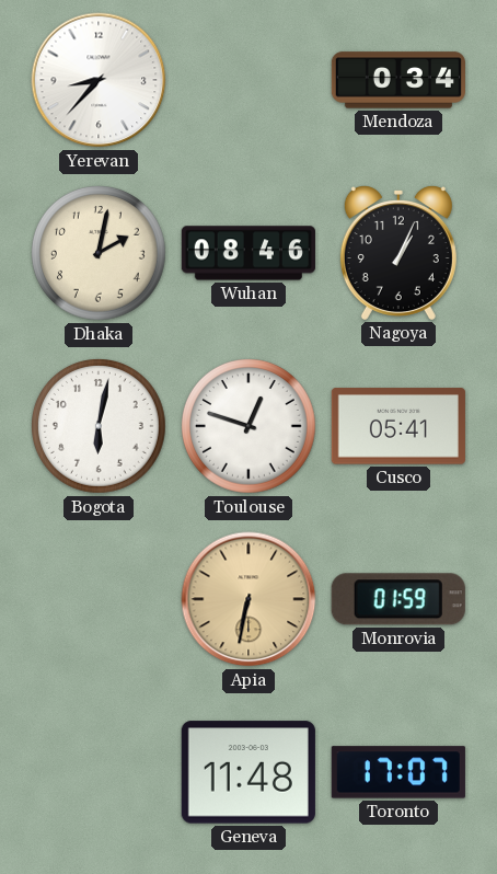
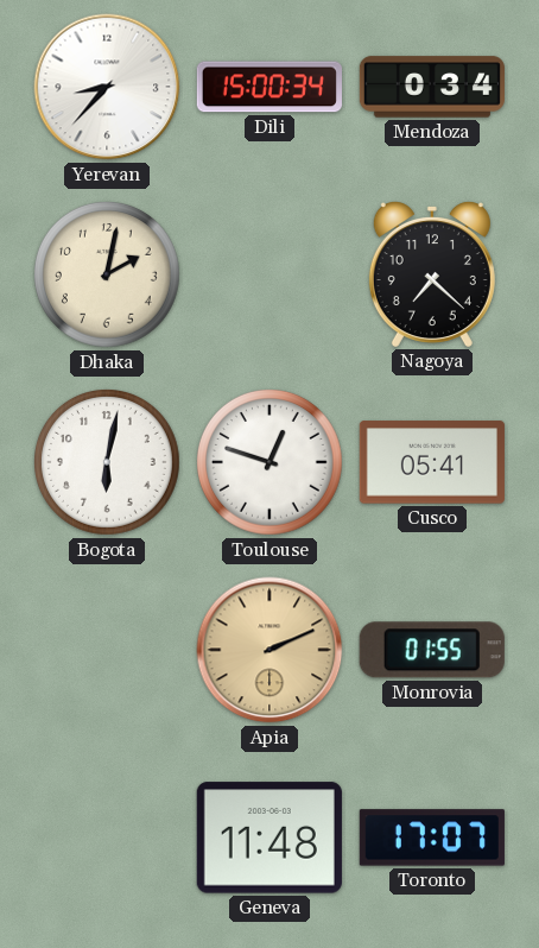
Dili: none -> 15:00 (269, 87)
Wuhan: 08:46 -> none (248, 253)
Nagoya: 1:04 -> 7:22 (432, 274)
Apia: 6:32 -> 2:11 (269, 650)
Monrovia: 01:59 -> 01:55 (432, 650)
